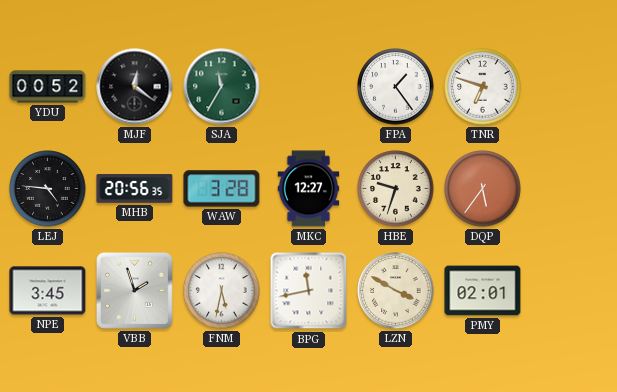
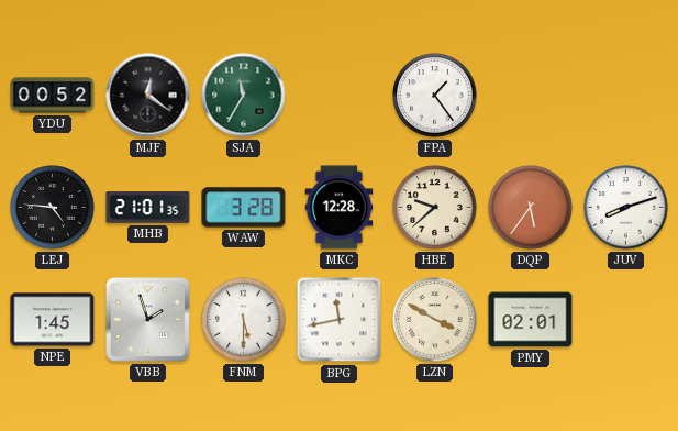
TNR: 6:48 -> none (483, 87)
MHB: 20:56 -> 21:01 (148, 208)
MKC: 12:27 -> 12:28 (340, 208)
HBE: 9:33 -> 9:38 (435, 208)
JUV: none -> 8:12 (626, 208)
NPE: 3:45 -> 1:45 (53, 320)
FNM: 5:32 -> 5:30 (244, 320)
